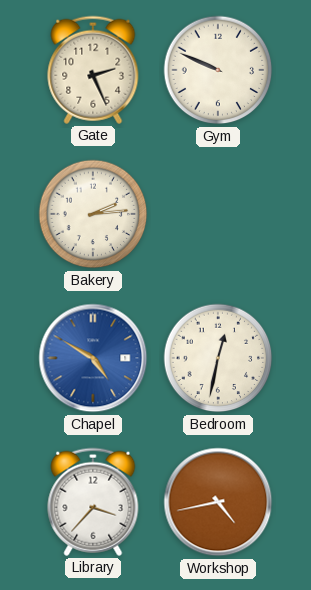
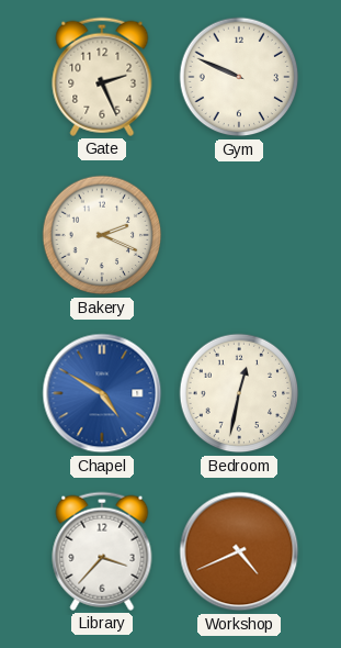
Bakery: 2:14 -> 2:19 (102, 235)
Workshop: 4:43 -> 4:41 (239, 551)
